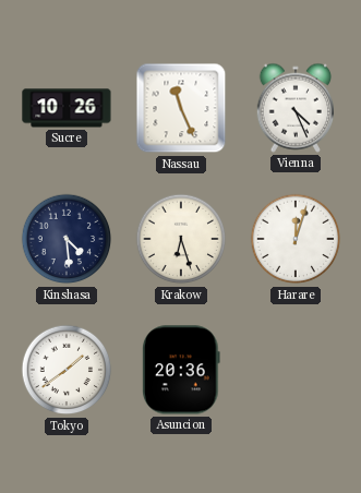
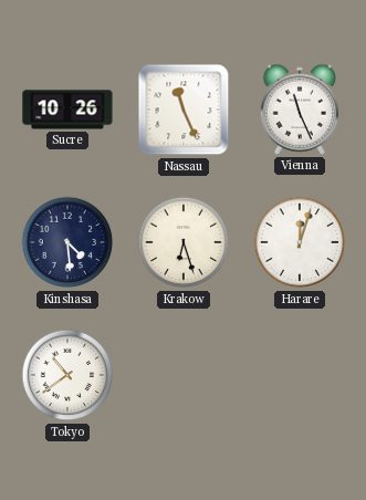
Vienna: 4:26 -> 11:26 (299, 110)
Tokyo: 1:39 -> 10:39 (67, 375)
Asuncion: 20:36 -> none (182, 370)
